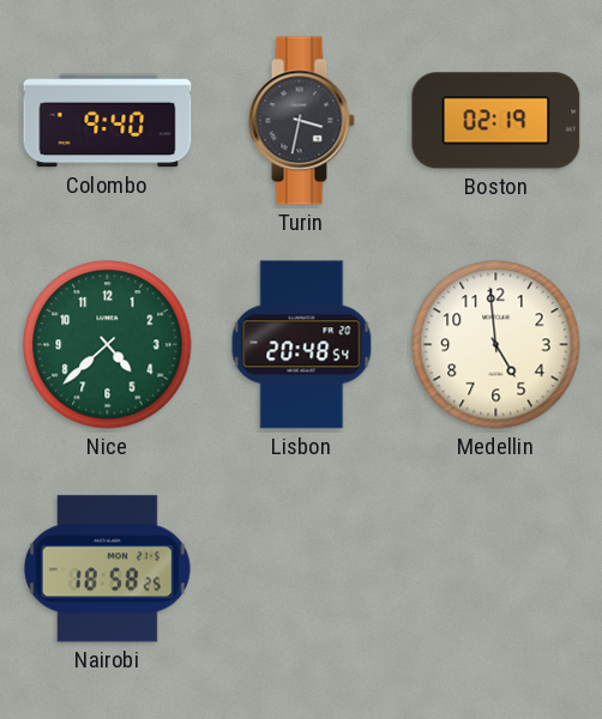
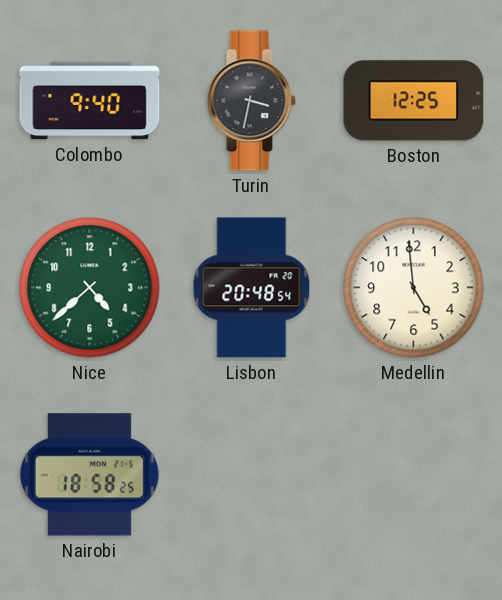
Boston: 02:19 -> 12:25 (414, 101)
